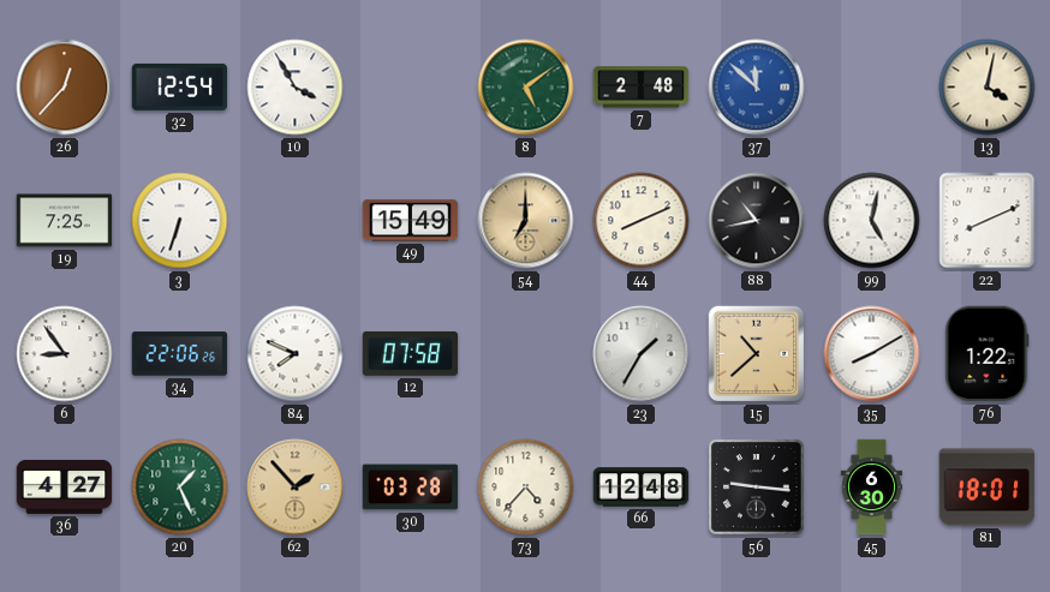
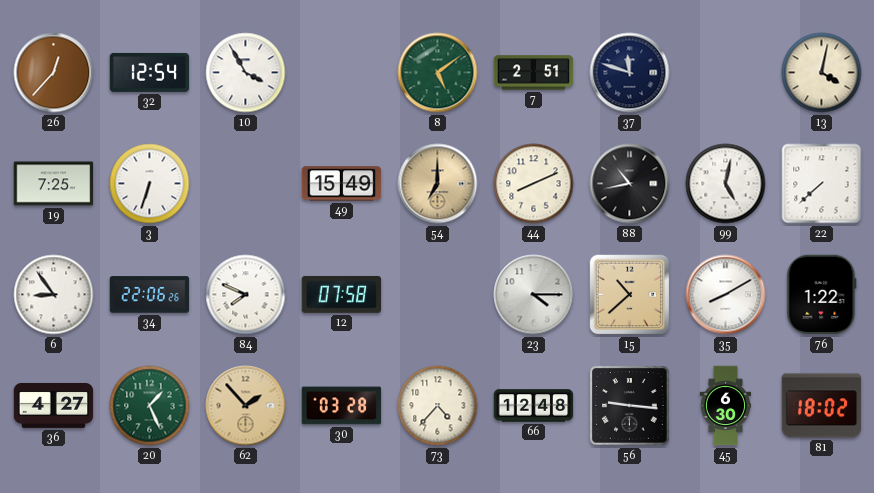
7: 2:48 -> 2:51 (534, 73)
37: 11:52 -> 11:48 (630, 73)
37 dial: blue -> navy (630, 73)
22: 8:11 -> 7:38 (822, 184)
23: 1:35 -> 4:15 (534, 295)
81: 18:01 -> 18:02 (822, 406)
